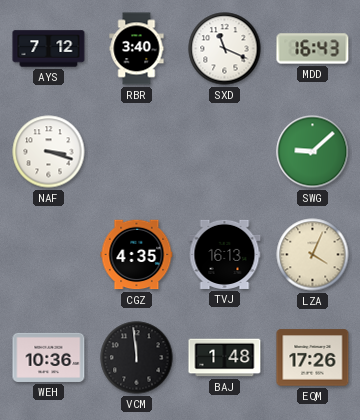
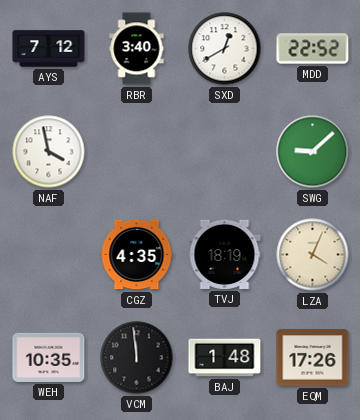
SXD: 11:19 -> 12:40 (225, 49)
MDD: 16:43 -> 22:52 (313, 49)
NAF: 3:18 -> 3:58 (49, 152)
TVJ: 16:13 -> 18:19 (225, 254)
WEH: 10:36 -> 10:35 (49, 357)
